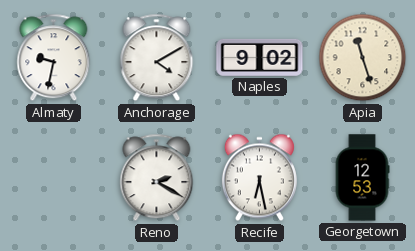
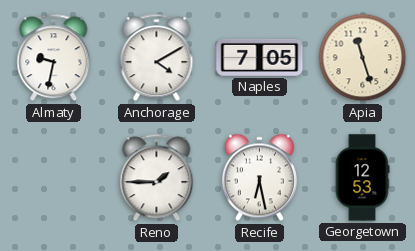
Naples: 9:02 -> 7:05 (260, 57)
Reno: 2:20 -> 1:45 (157, 178)
